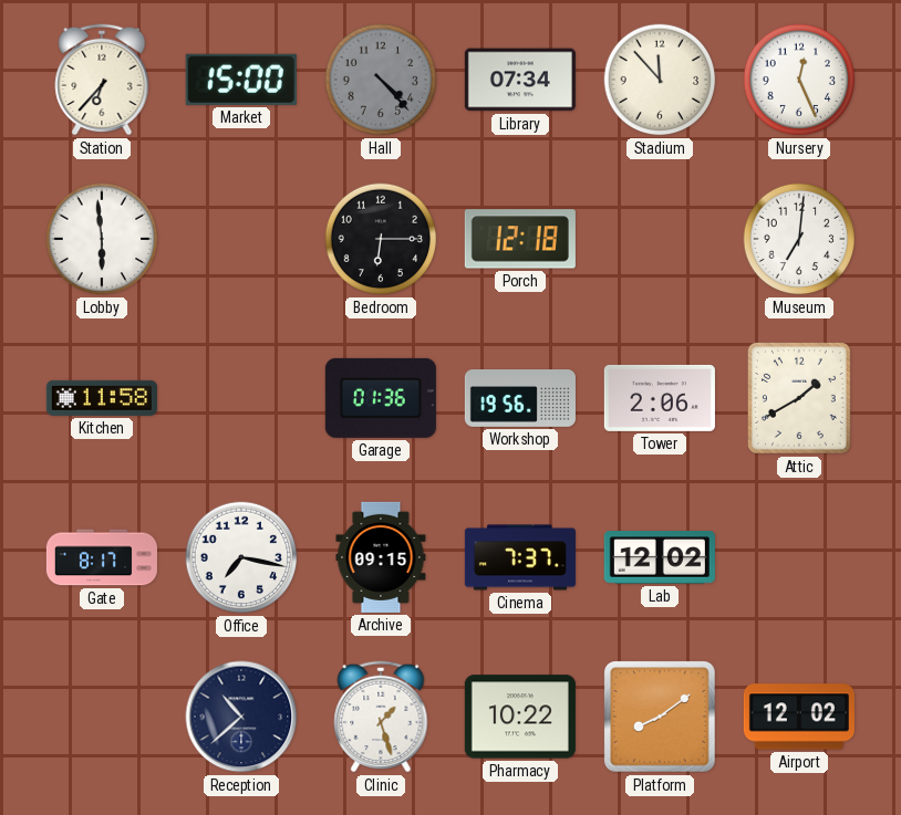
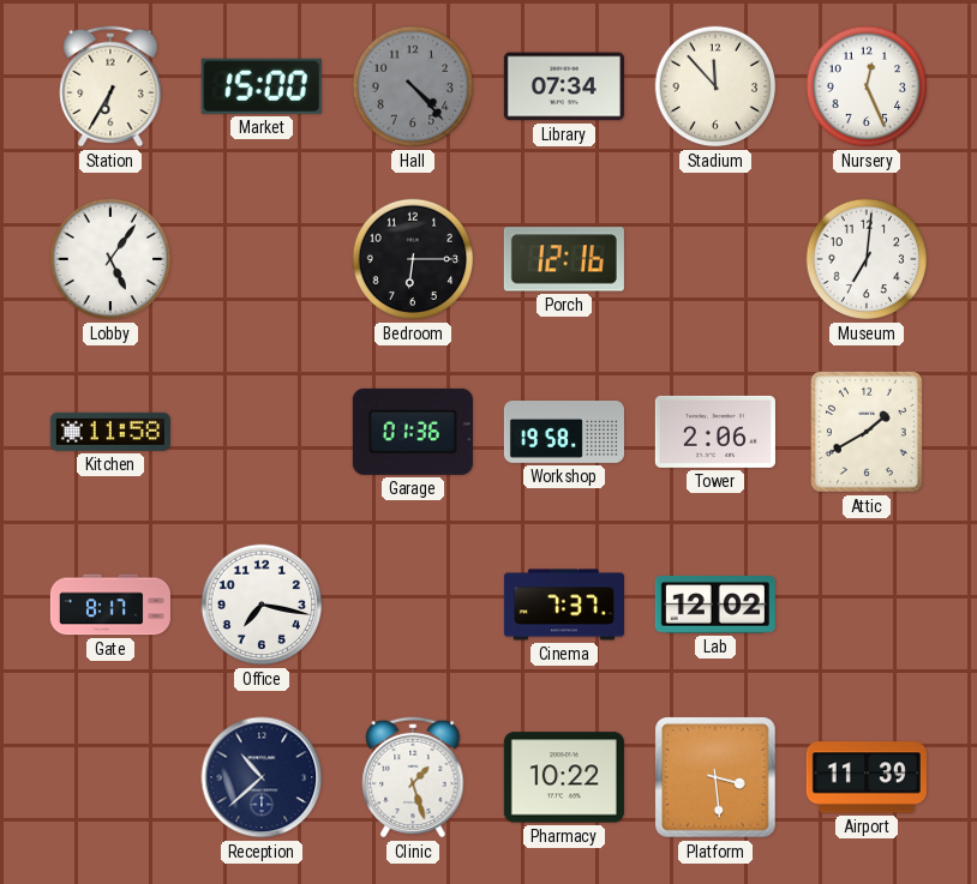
Station: 6:37 -> 6:35 (110, 86)
Lobby: 5:59 -> 5:06 (110, 259)
Porch: 12:18 -> 12:16 (564, 259)
Workshop: 19:56 -> 19:58 (564, 433)
Archive: 09:15 -> none (381, 557)
Platform: 8:09 -> 3:29 (715, 777)
Airport: 12:02 -> 11:39 (867, 777)
